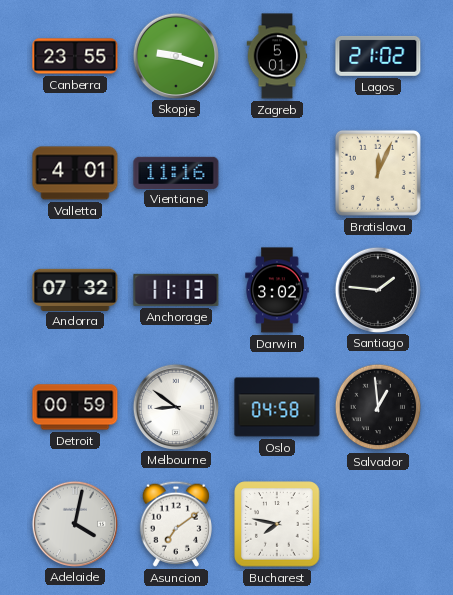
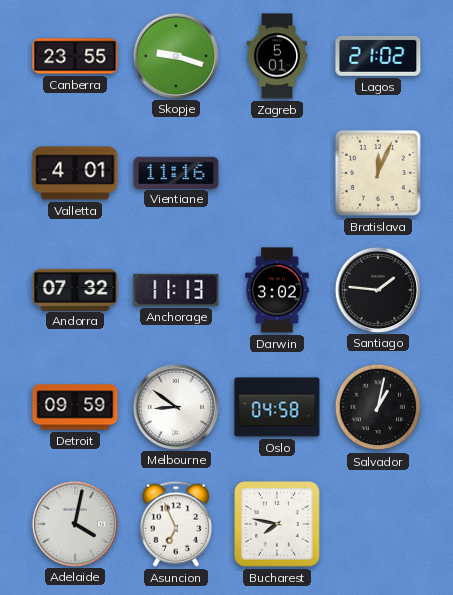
Detroit: 00:59 -> 09:59 (75, 407)
Salvador: 12:59 -> 1:02 (378, 407)
Asuncion: 7:09 -> 6:56 (176, 524)
